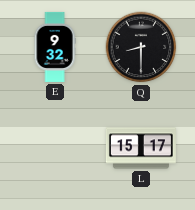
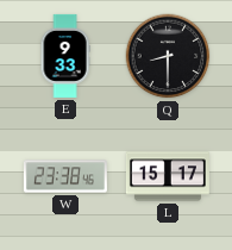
E: 9:32 -> 9:33 (65, 56)
W: none -> 23:38 (65, 176)
